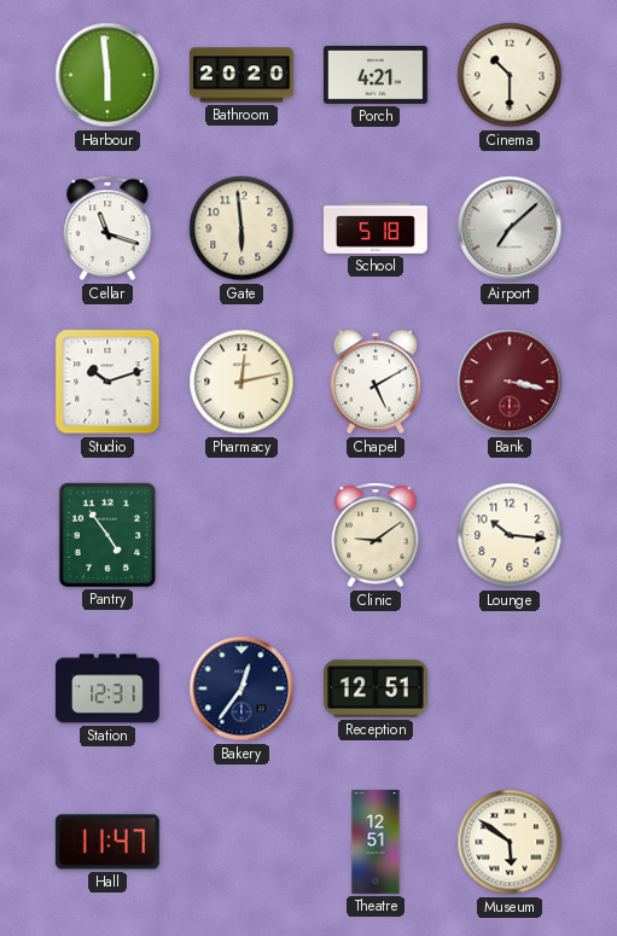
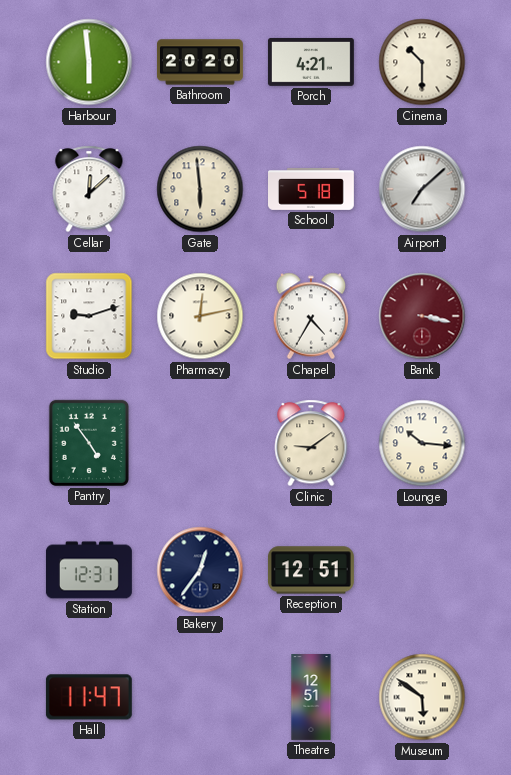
Cellar: 11:18 -> 12:08 (89, 189)
Studio: 10:12 -> 9:12 (89, 316)
Chapel: 5:10 -> 4:35 (311, 316)
